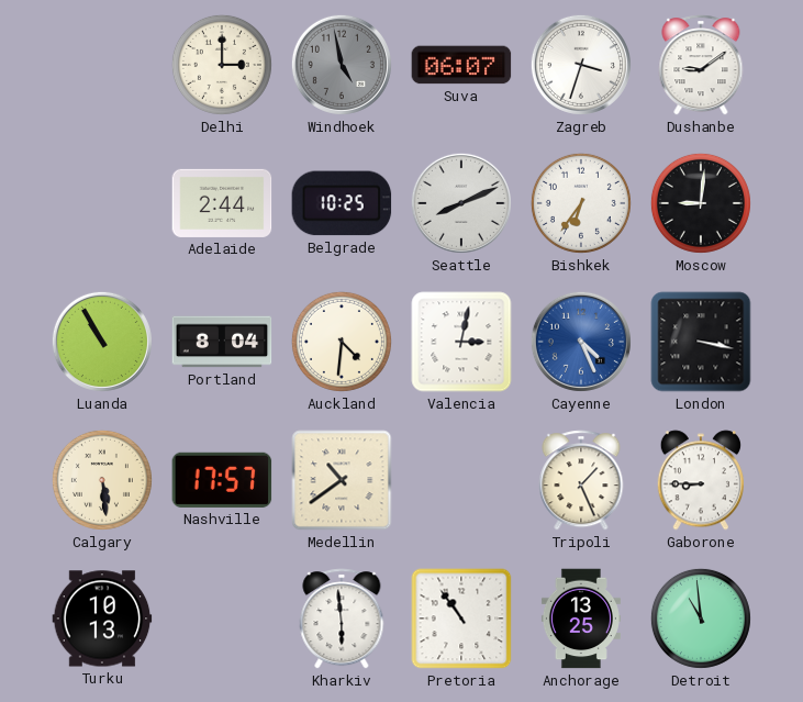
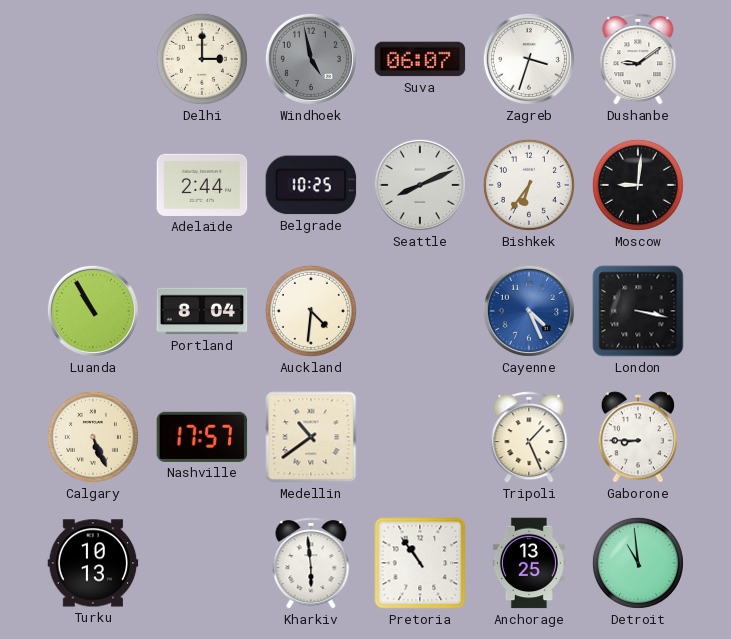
Valencia: 3:02 -> none (461, 342)
Calgary: 5:29 -> 5:26 (93, 437)
